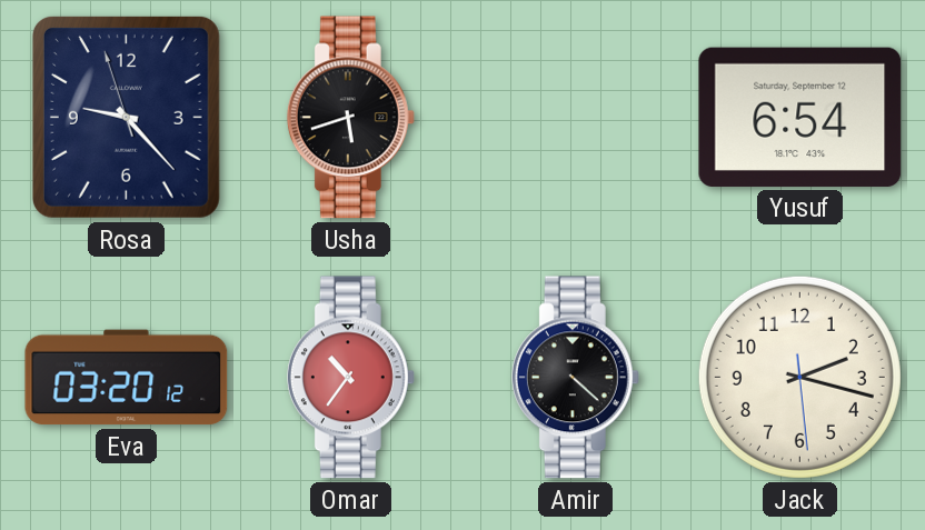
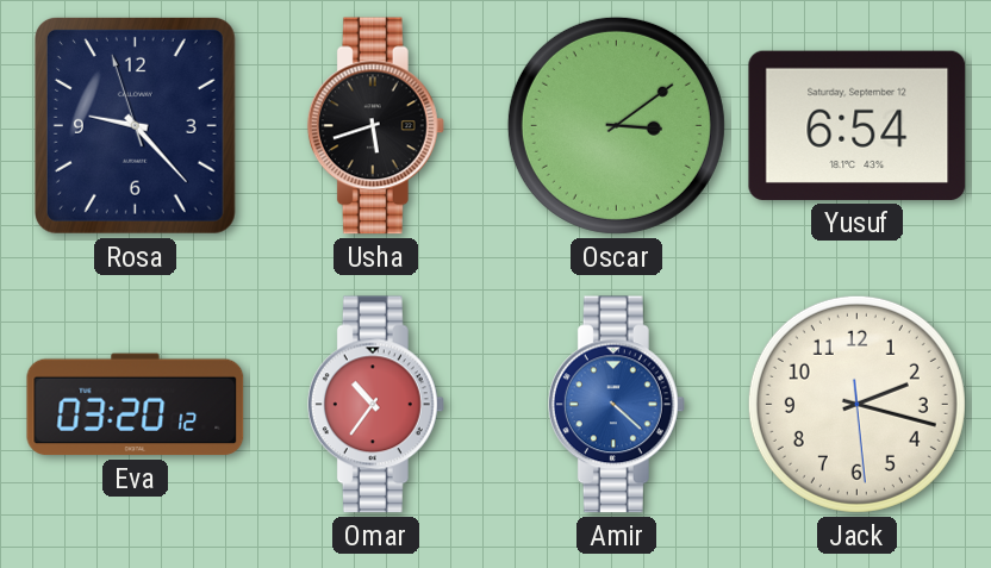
Oscar: none -> 3:09 (616, 125)
Amir dial: black -> blue (616, 405)
